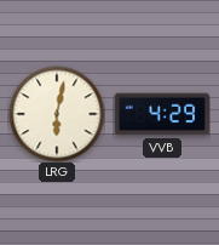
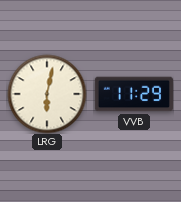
VVB: 4:29 -> 11:29 (134, 94)
